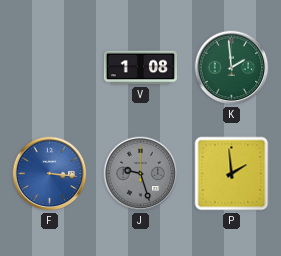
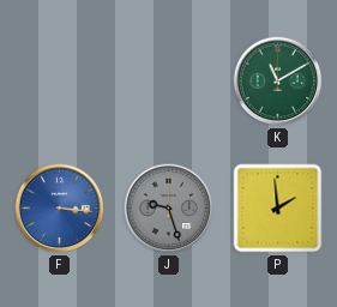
V: 1:08 -> none (140, 68)
K: 1:59 -> 11:10 (278, 82)
